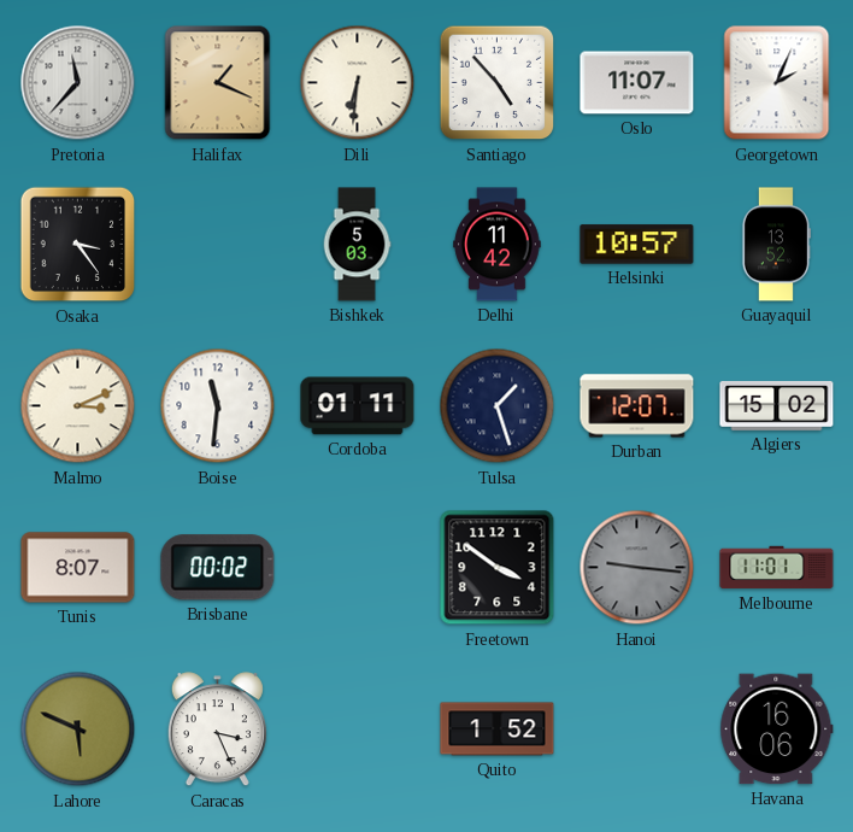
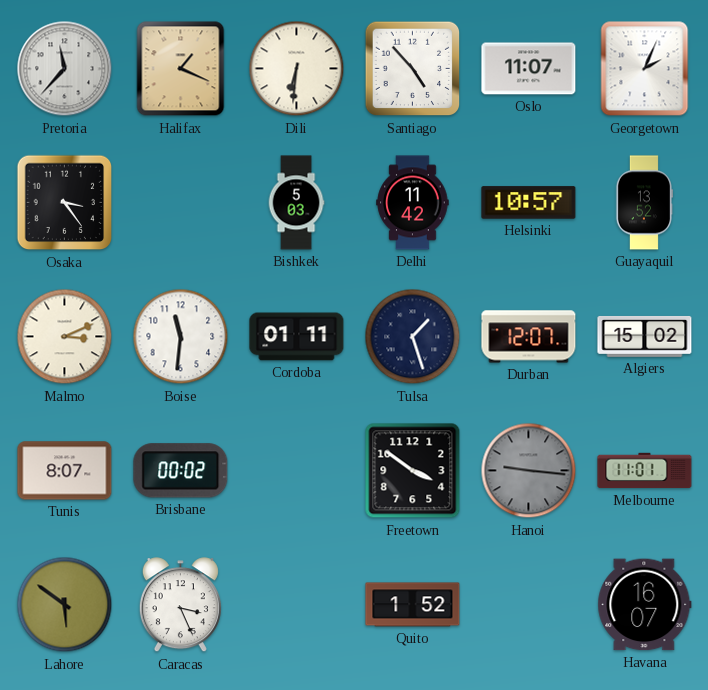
Lahore: 5:49 -> 5:51 (65, 605)
Havana: 16:06 -> 16:07 (645, 605)
